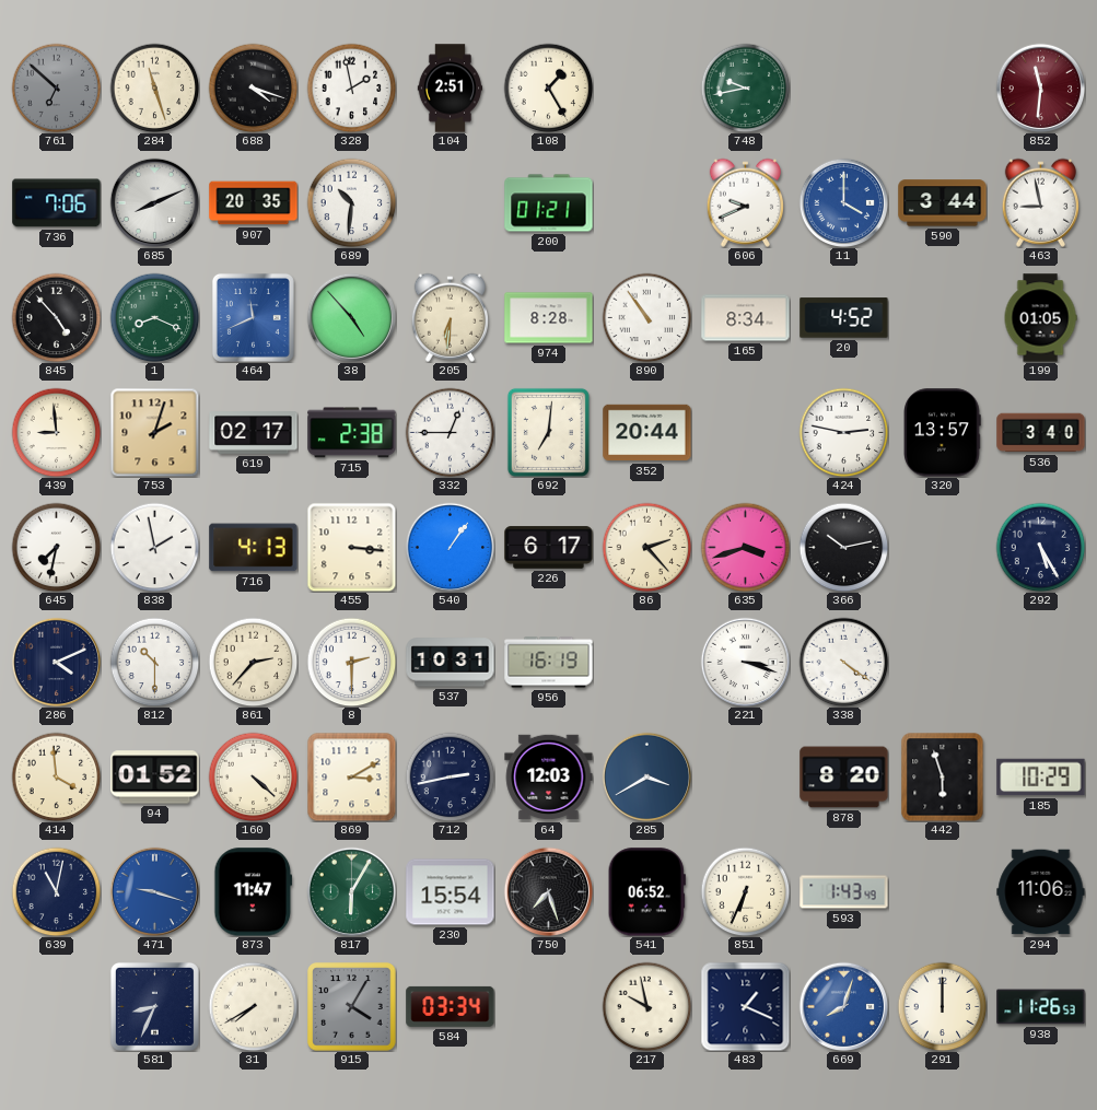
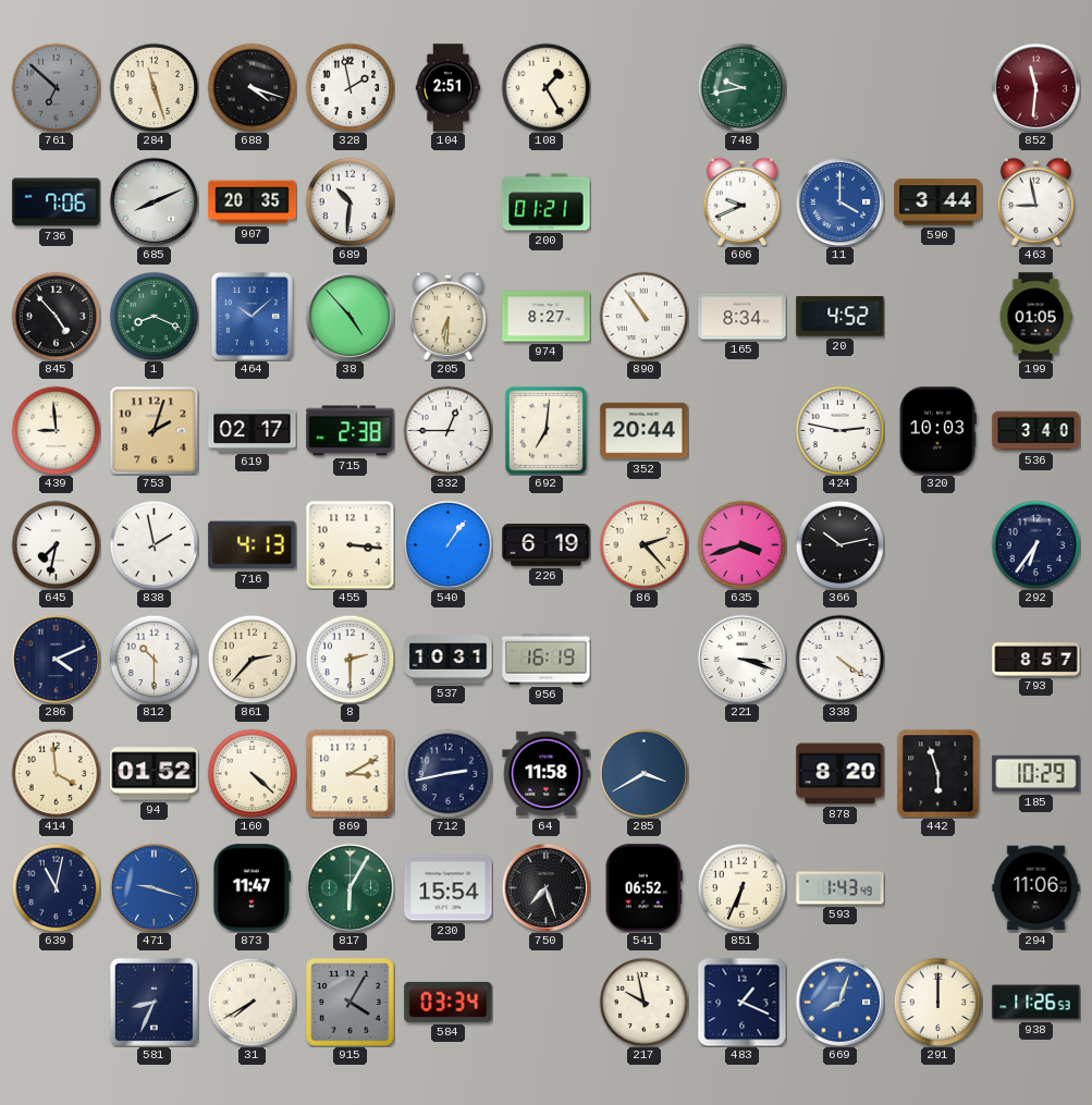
464: 11:41 -> 10:08 (251, 316)
974: 8:28 -> 8:27 (547, 317)
320: 13:57 -> 10:03 (938, 431)
226: 6:17 -> 6:19 (547, 545)
292: 5:25 -> 6:36 (1035, 544)
793: none -> 8:57 (1036, 660)
64: 12:03 -> 11:58 (547, 774)
